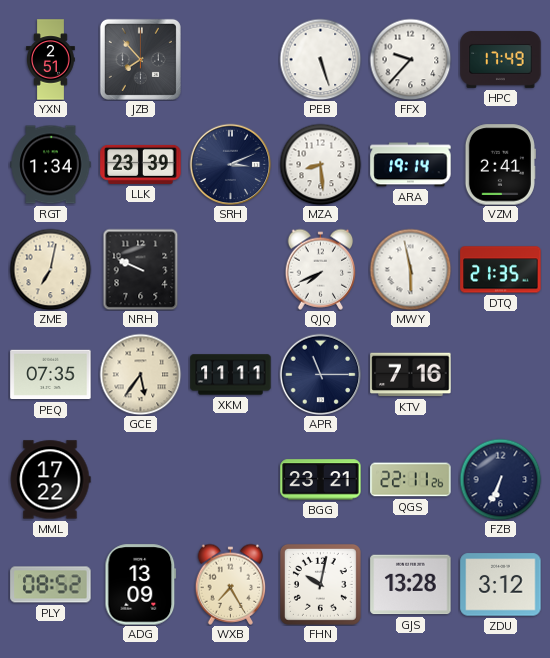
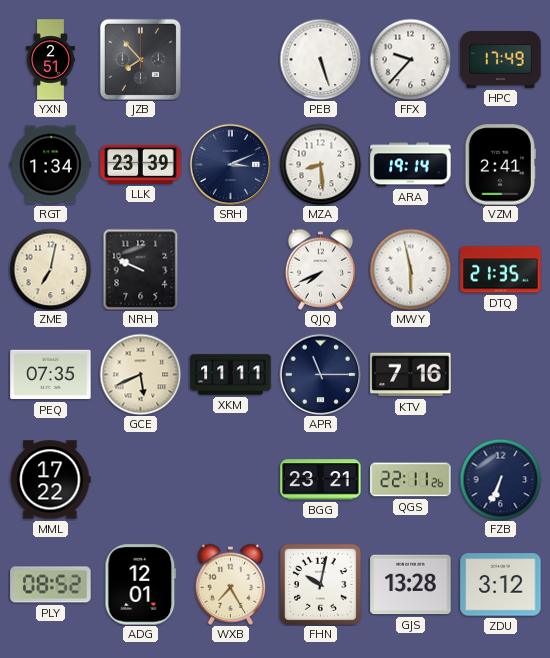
GCE: 5:36 -> 5:41 (140, 374)
ADG: 13:09 -> 12:01 (141, 585)
